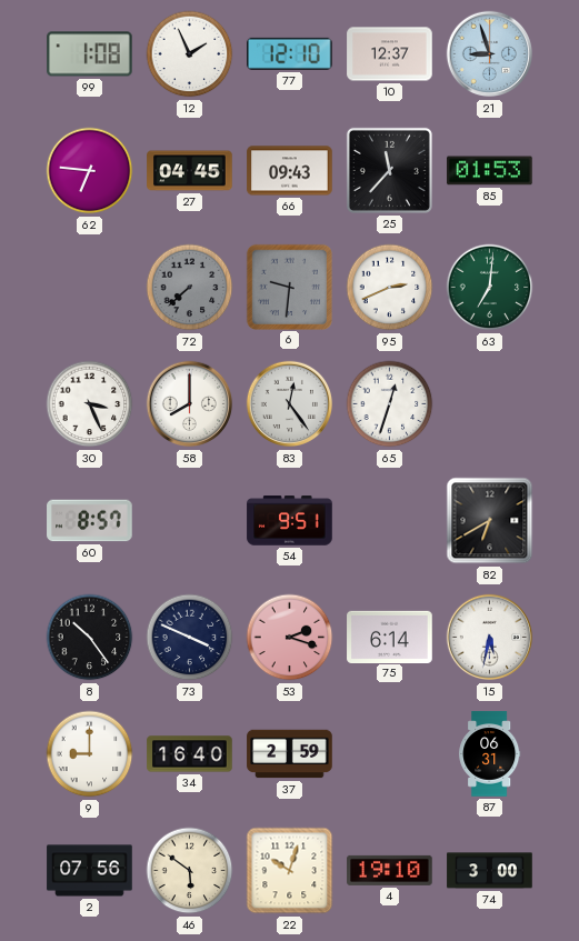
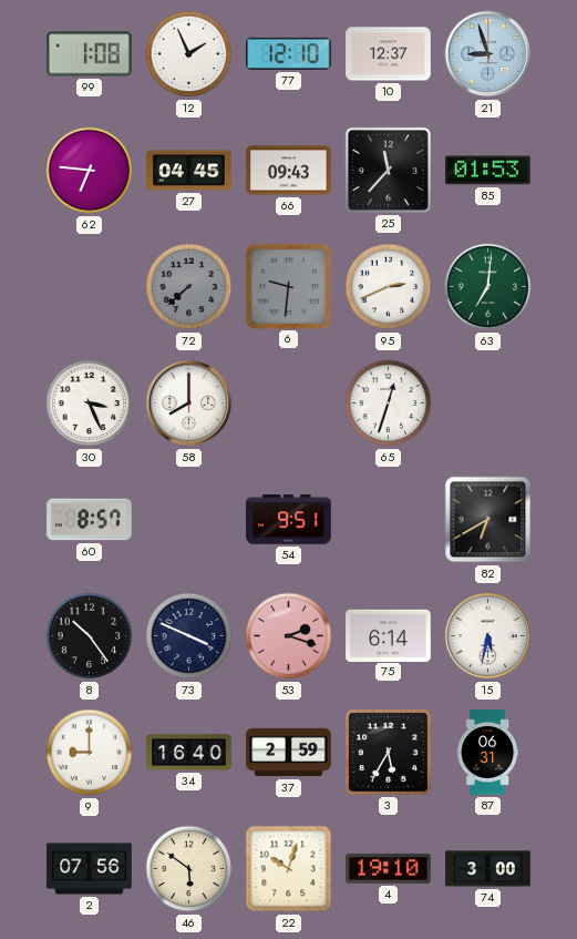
83: 12:24 -> none (290, 404)
3: none -> 5:35 (388, 752)
